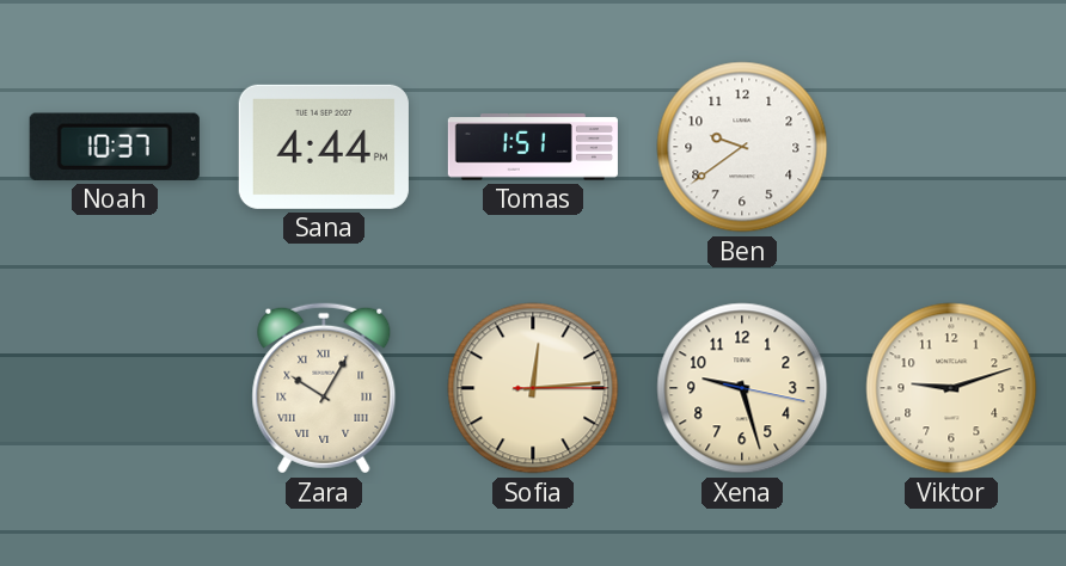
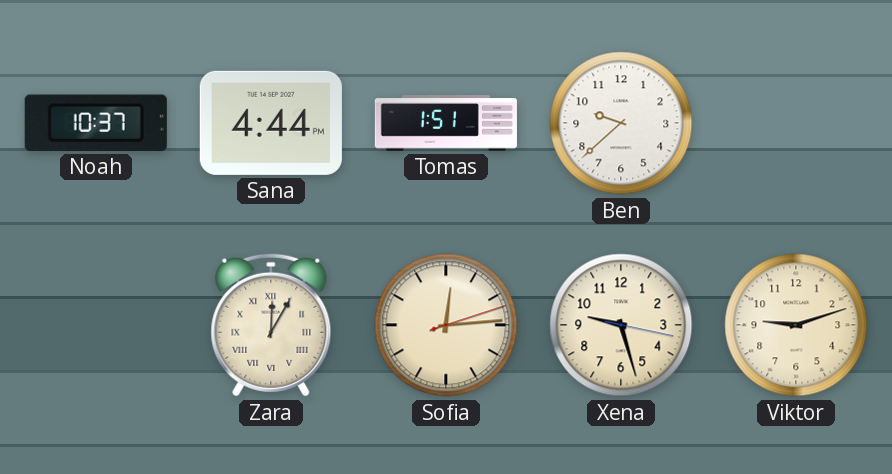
Ben: 9:39 -> 9:38 (621, 123)
Zara: 10:05 -> 12:05 (271, 325)
Sofia: 12:14:15 -> 12:14:12 (446, 325)
